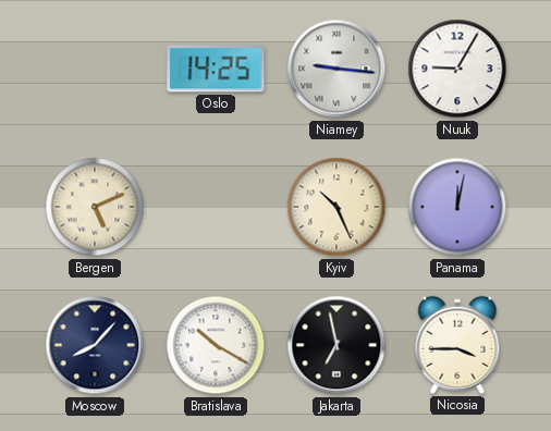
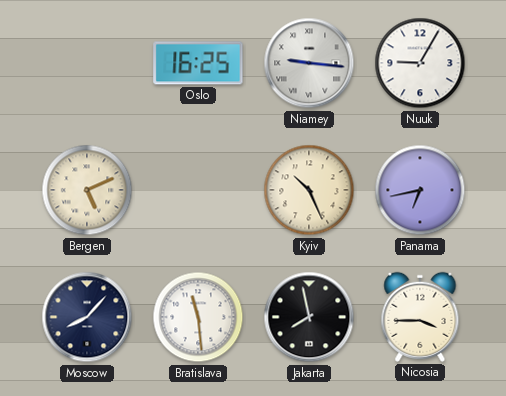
Oslo: 14:25 -> 16:25 (198, 63)
Panama: 12:02 -> 6:43 (420, 190)
Bratislava: 10:20 -> 11:29 (198, 317)
Jakarta: 6:58 -> 7:58 (309, 317)
